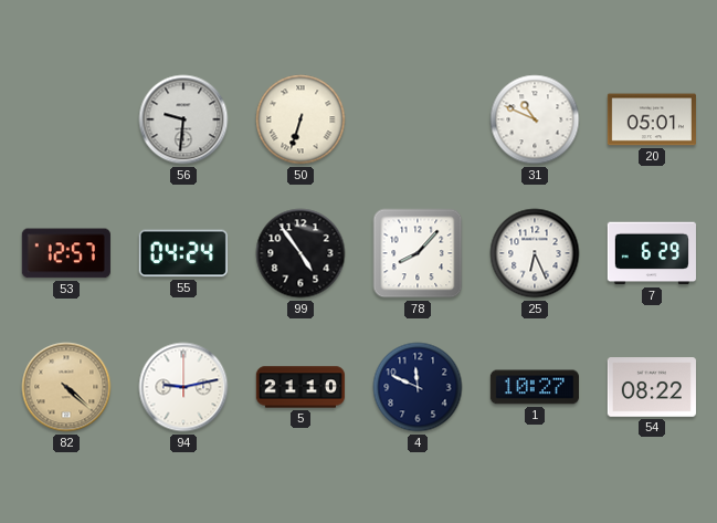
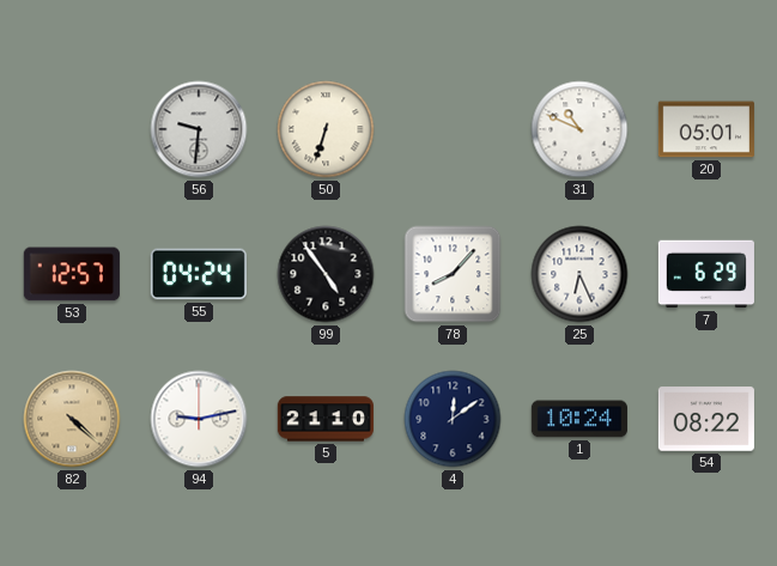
4: 11:49 -> 12:09 (453, 419)
1: 10:27 -> 10:24 (579, 419)
